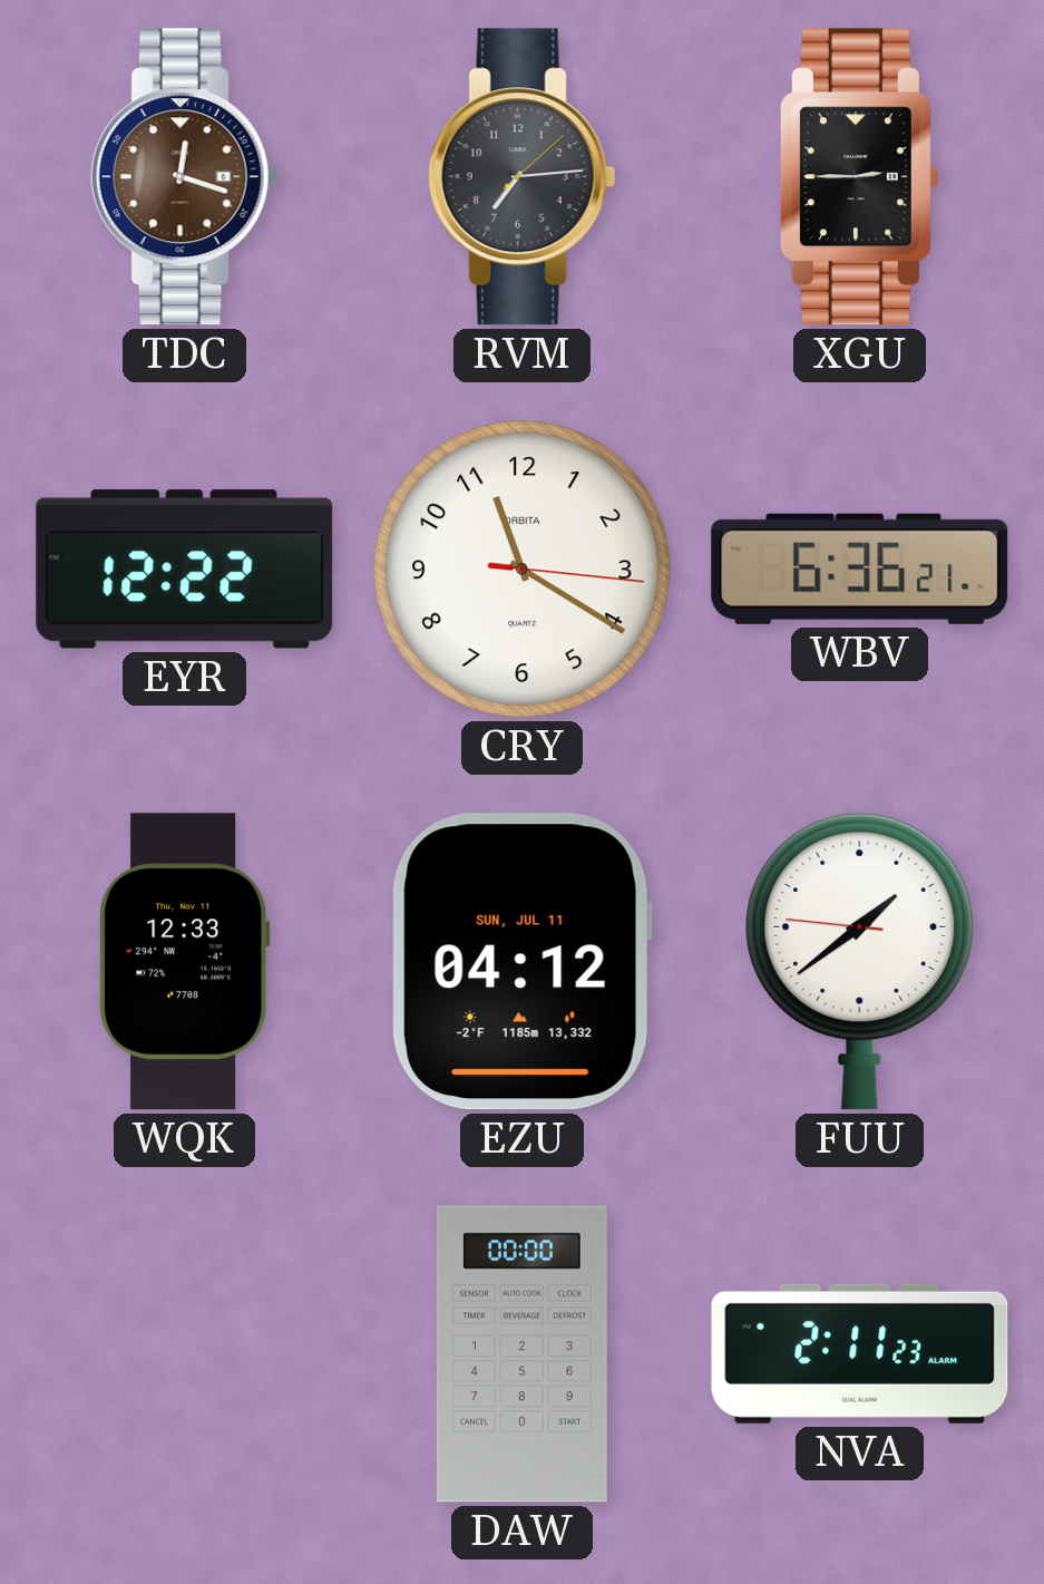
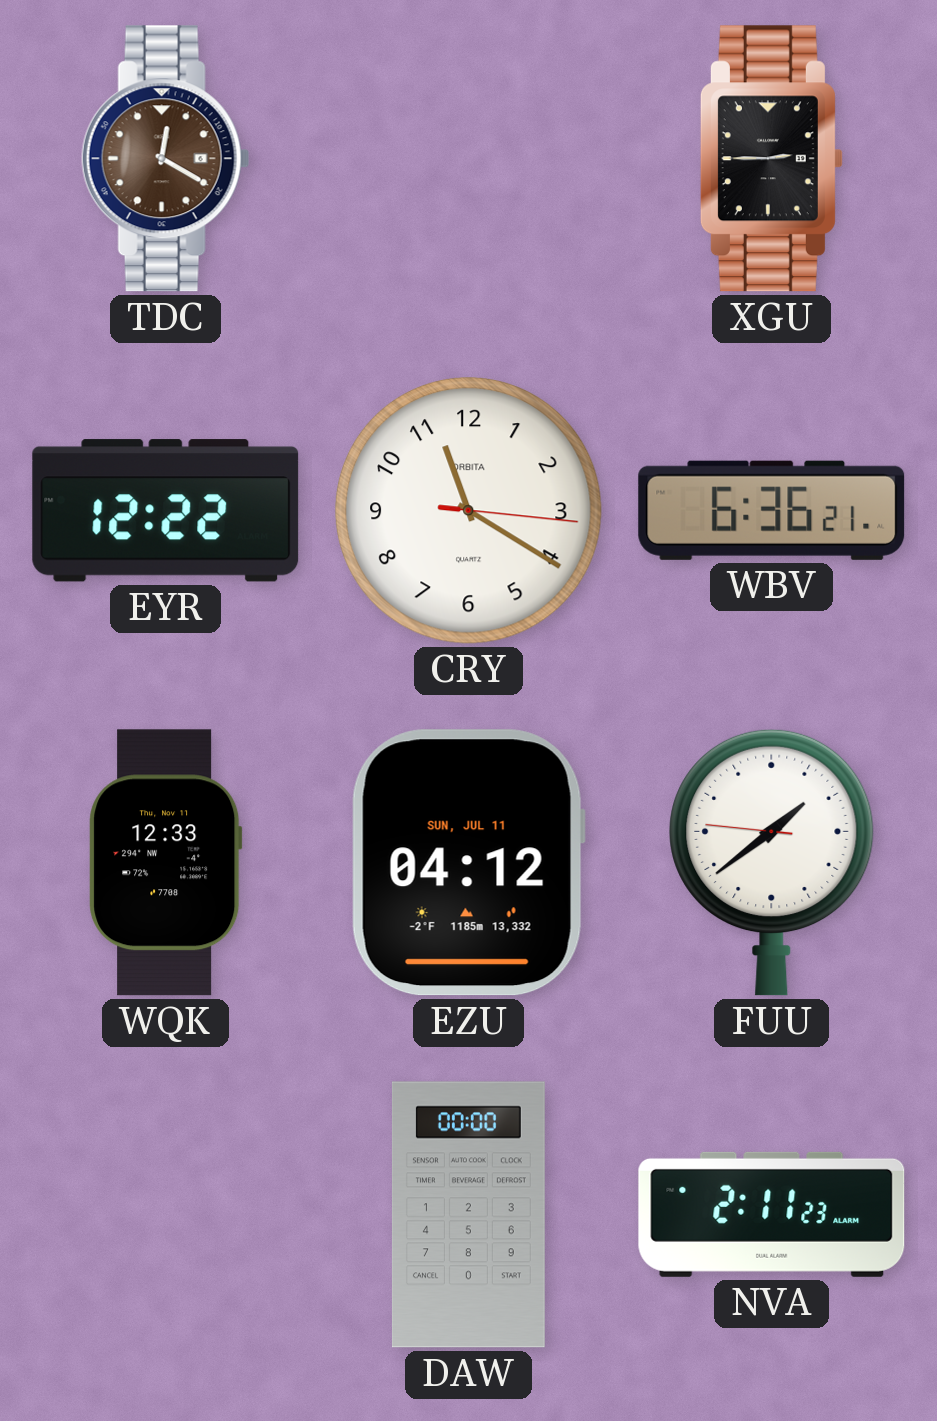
TDC: 12:18 -> 12:20 (165, 159)
RVM: 7:14 -> none (521, 177)
